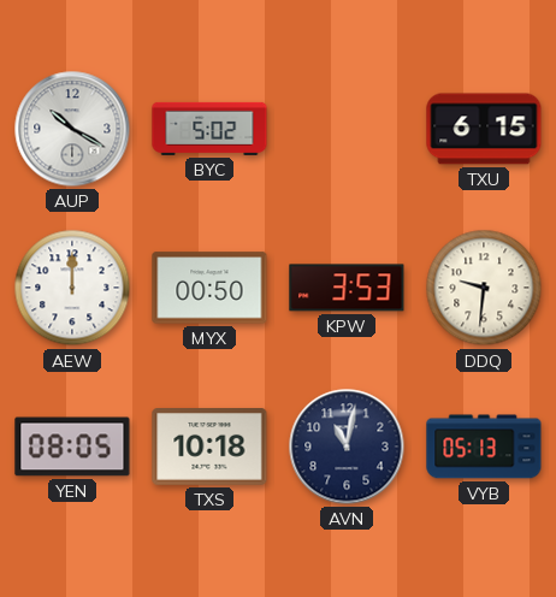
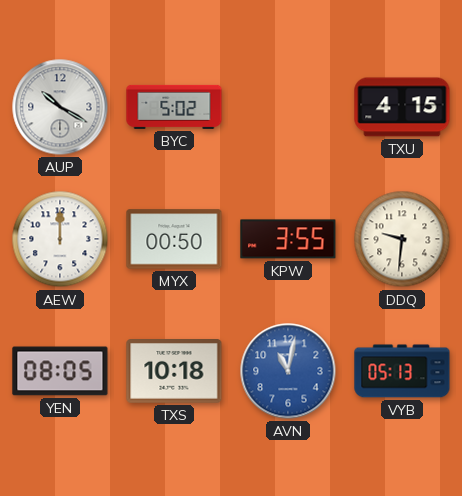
TXU: 6:15 -> 4:15 (402, 107)
KPW: 3:53 -> 3:55 (288, 239)
AVN dial: navy -> blue (288, 371)
